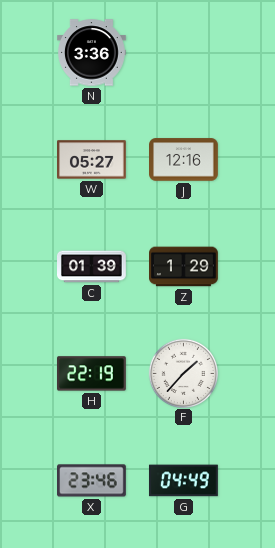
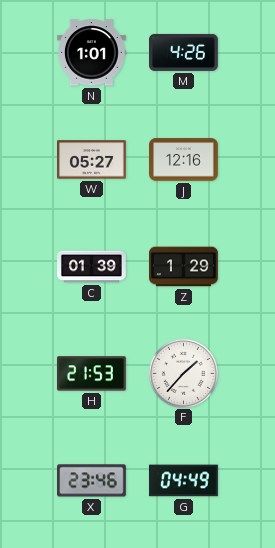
N: 3:36 -> 1:01 (92, 53)
M: none -> 4:26 (184, 52)
H: 22:19 -> 21:53 (91, 374)
